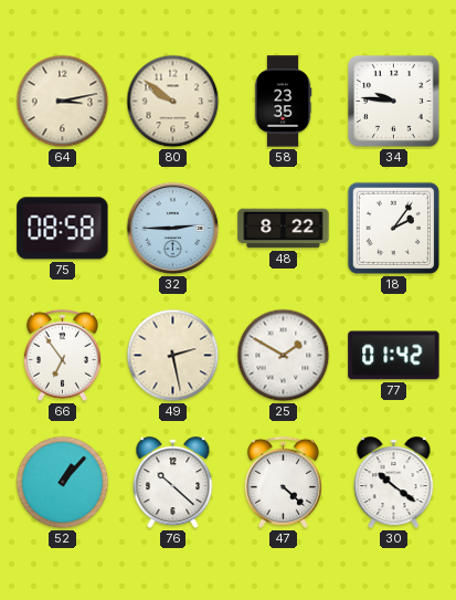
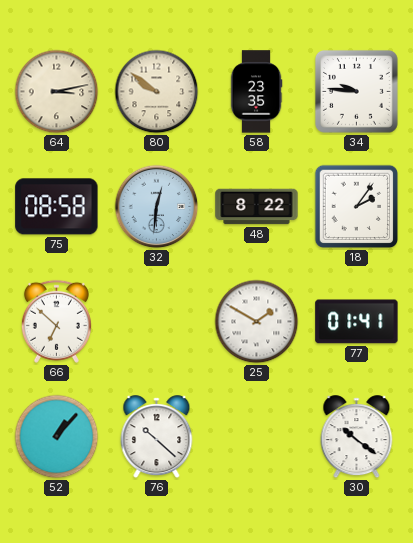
32: 2:45 -> 12:31 (157, 207)
66: 6:54 -> 6:52 (56, 321)
49: 2:28 -> none (173, 356)
77: 01:42 -> 01:41 (357, 322)
47: 4:22 -> none (283, 482)
